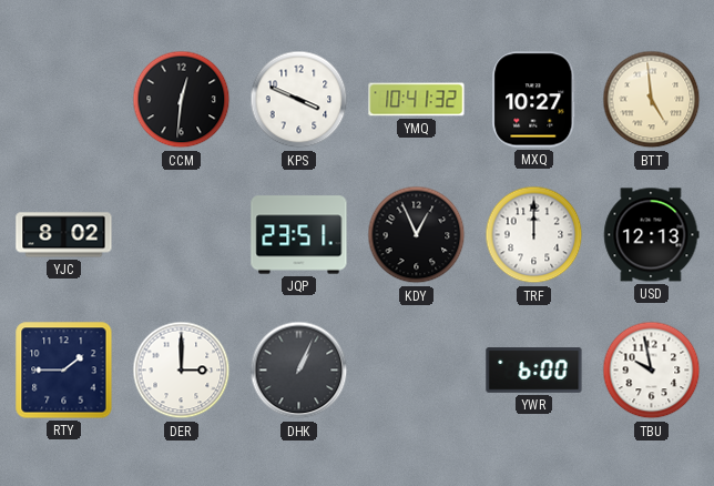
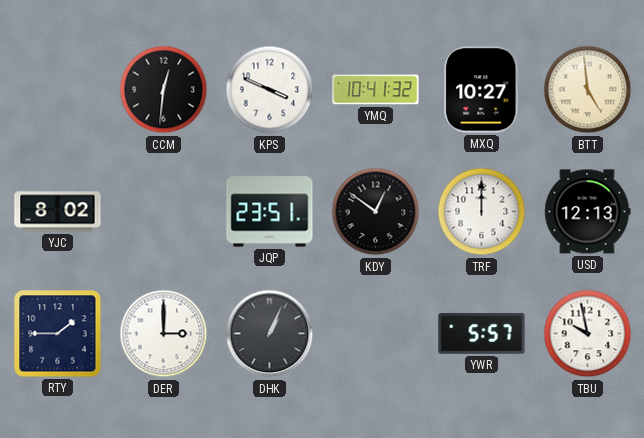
KDY: 12:56 -> 12:51 (376, 212)
YWR: 6:00 -> 5:57 (482, 334)
